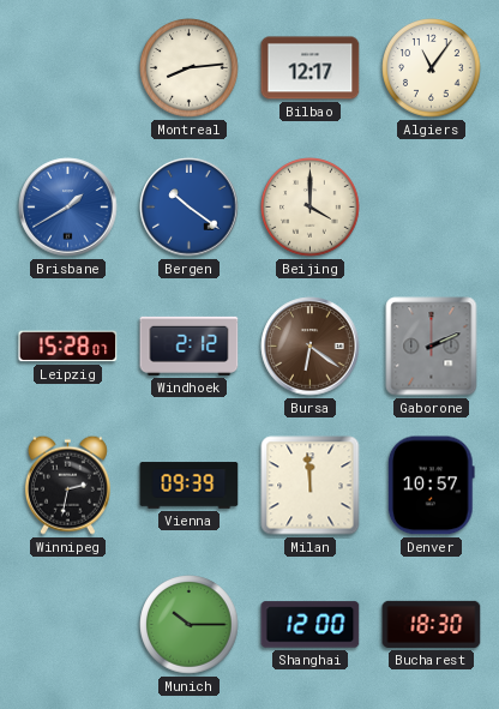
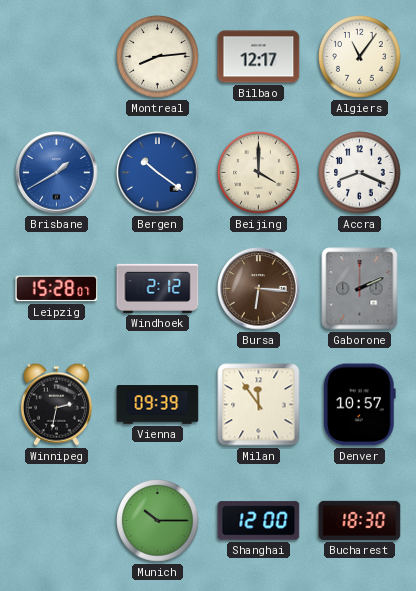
Accra: none -> 8:19 (360, 173)
Bursa: 6:21 -> 6:16 (259, 289)
Milan: 11:59 -> 11:54 (259, 405)
